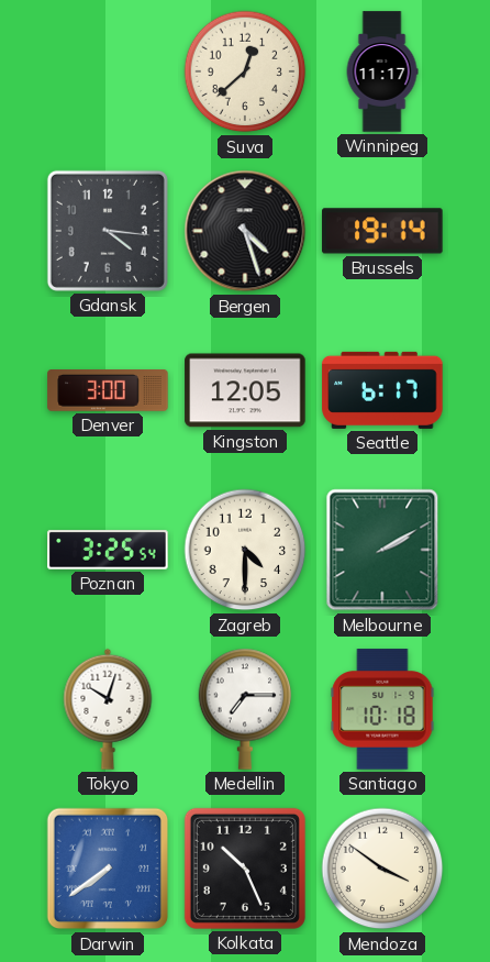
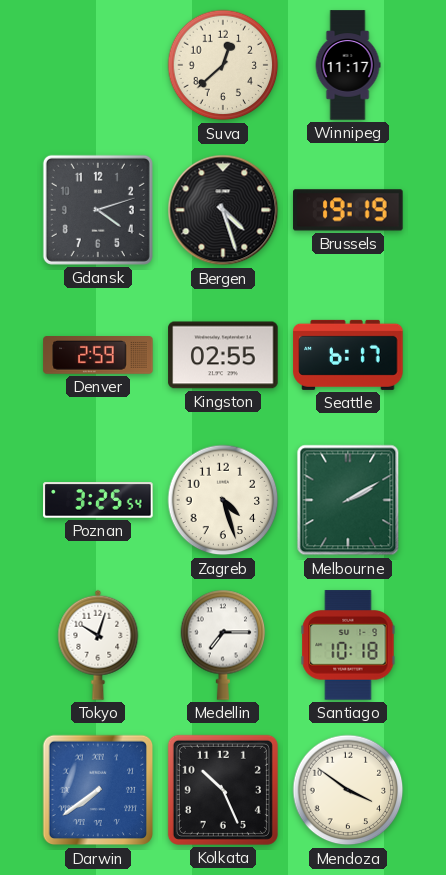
Gdansk: 4:16 -> 4:12 (98, 210)
Brussels: 19:14 -> 19:19 (348, 210)
Denver: 3:00 -> 2:59 (98, 356)
Kingston: 12:05 -> 02:55 (223, 355)
Zagreb: 4:30 -> 4:27 (223, 500)
